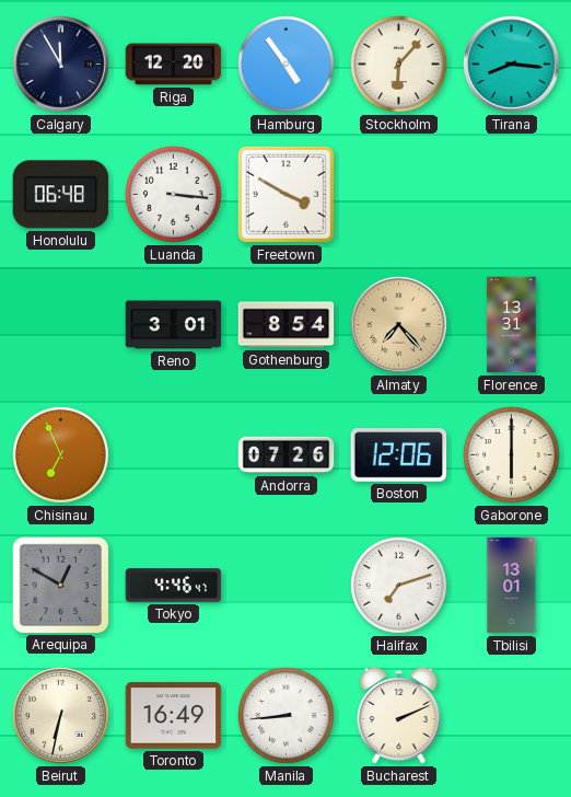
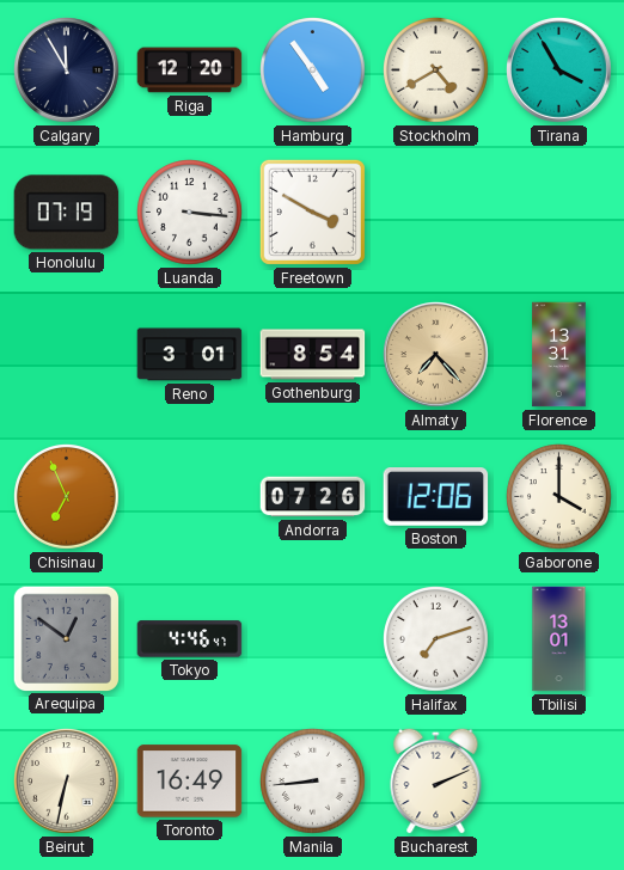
Stockholm: 6:07 -> 4:40 (436, 71)
Tirana: 8:16 -> 3:55 (559, 71)
Honolulu: 06:48 -> 07:19 (67, 213)
Gaborone: 6:00 -> 4:00 (559, 497)
Arequipa: 12:50 -> 12:51 (66, 638)
